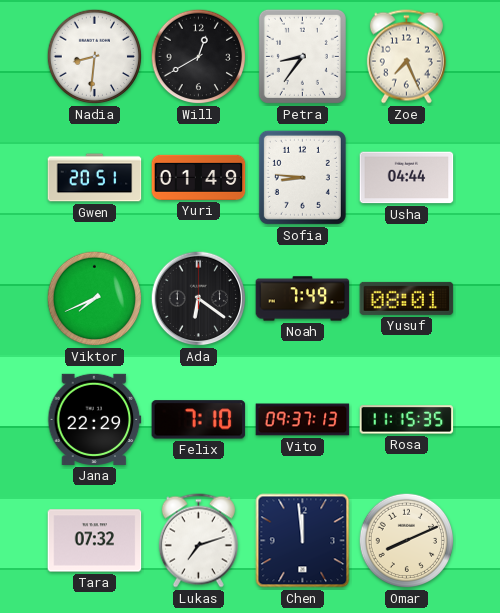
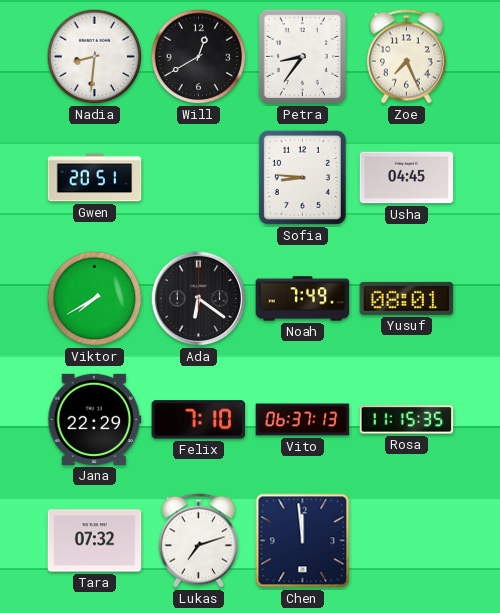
Yuri: 01:49 -> none (199, 177)
Usha: 04:44 -> 04:45 (407, 178)
Viktor: 7:41 -> 7:40 (95, 299)
Vito: 09:37 -> 06:37 (303, 420)
Omar: 8:11 -> none (407, 541)
